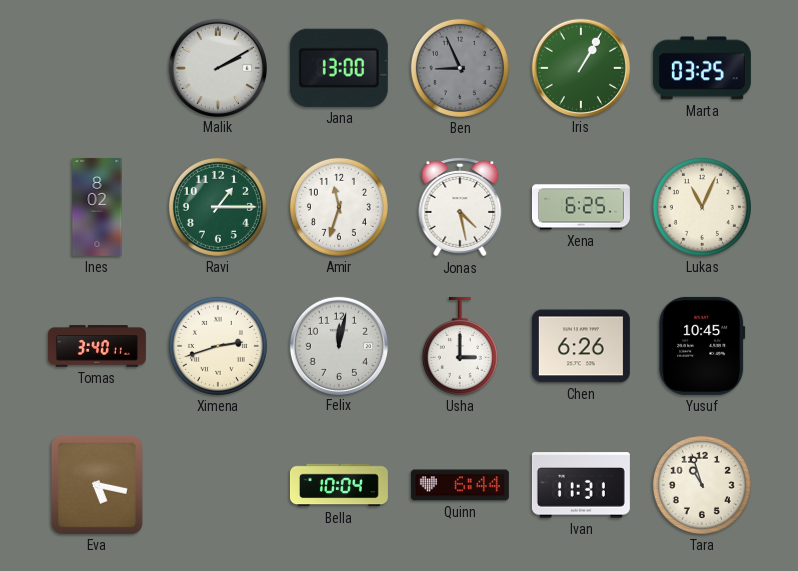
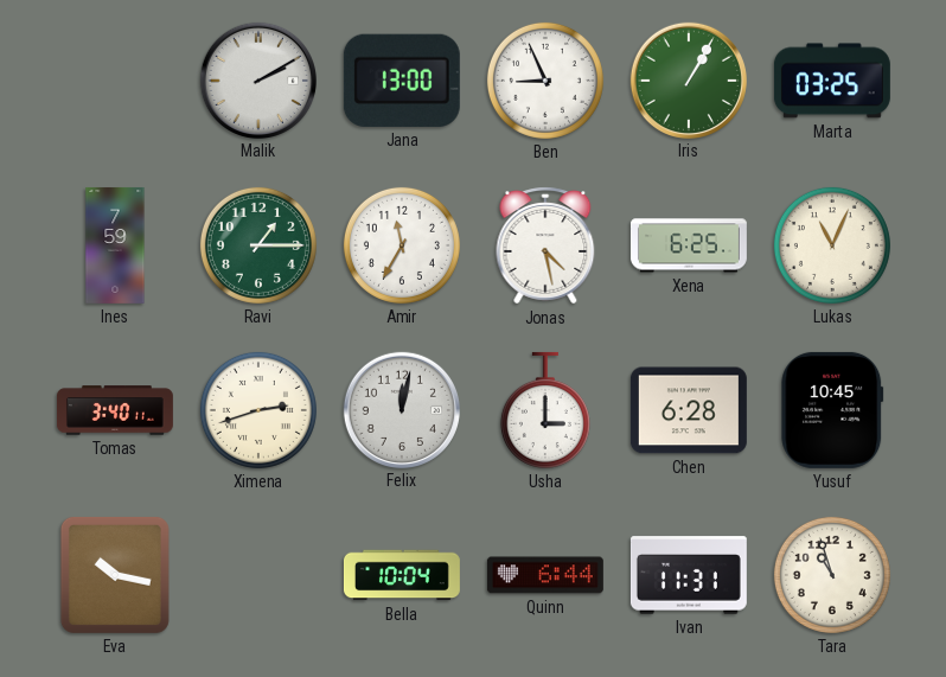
Ben dial: grey -> white (545, 81)
Ines: 8:02 -> 7:59 (115, 245)
Amir: 11:33 -> 11:35 (402, 245)
Chen: 6:26 -> 6:28 (689, 410)
Eva: 5:17 -> 10:17 (115, 575)
